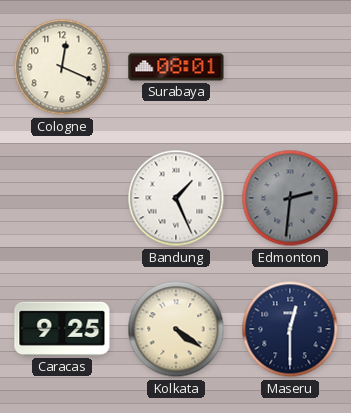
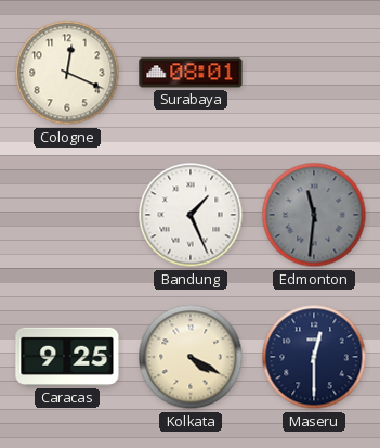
Edmonton: 2:31 -> 11:31 (314, 215)
Kolkata: 4:21 -> 4:20 (191, 357)
